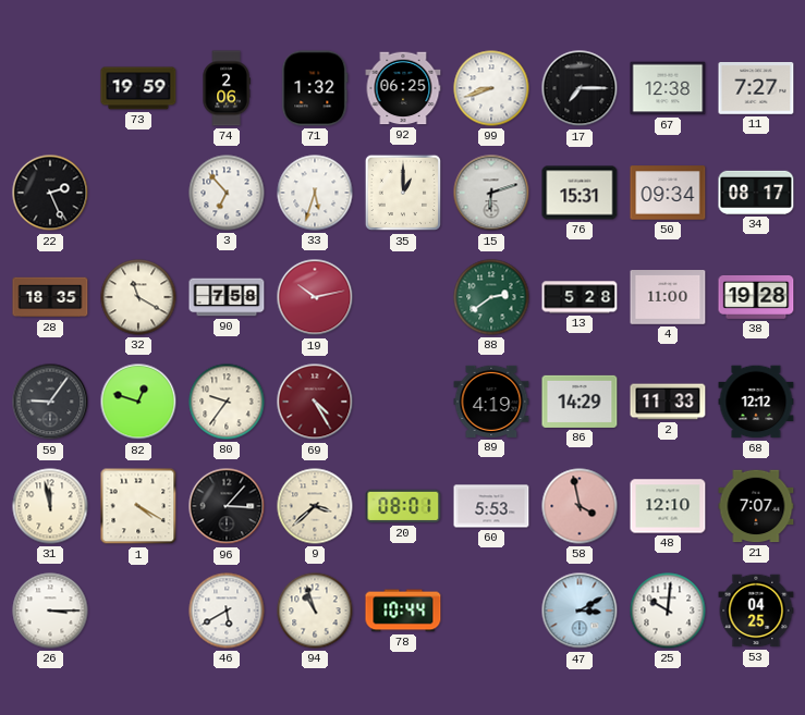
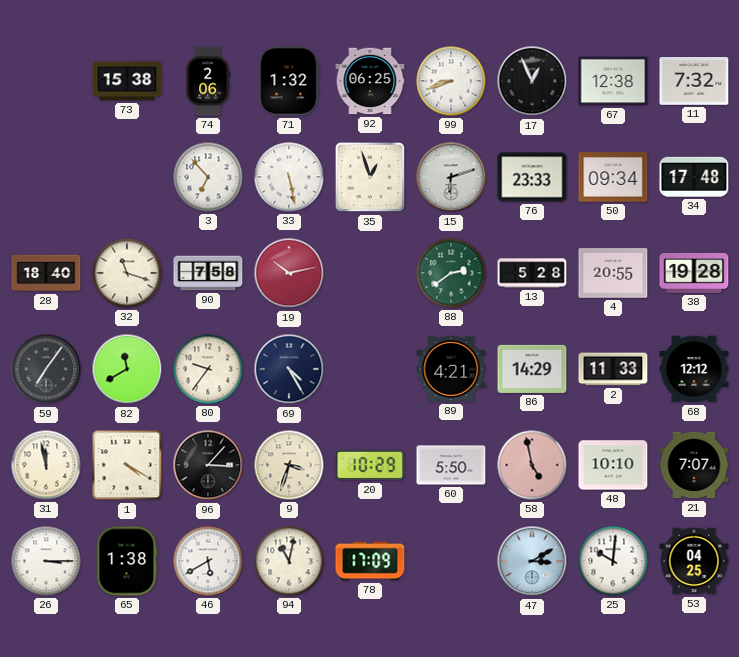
73: 19:59 -> 15:38 (127, 81)
17: 7:15 -> 12:56 (532, 81)
11: 7:27 -> 7:32 (694, 82)
22: 2:26 -> none (50, 193)
33: 5:33 -> 5:28 (289, 177)
35: 1:00 -> 12:57 (370, 177)
76: 15:31 -> 23:33 (532, 177)
34: 08:17 -> 17:48 (694, 177)
28: 18:35 -> 18:40 (46, 273)
32: 11:20 -> 11:18 (127, 273)
4: 11:00 -> 20:55 (613, 273)
59: 9:06 -> 7:06 (46, 369)
82: 12:48 -> 11:40 (127, 369)
69 dial: burgundy -> navy (289, 369)
89: 4:19 -> 4:21 (451, 369)
9: 3:38 -> 3:33 (289, 465)
20: 08:01 -> 10:29 (370, 465)
60: 5:53 -> 5:50 (451, 465)
58: 3:58 -> 4:58 (532, 465)
48: 12:10 -> 10:10 (613, 465)
65: none -> 1:38 (127, 561)
94: 10:57 -> 11:02 (289, 561)
78: 10:44 -> 17:09 (370, 561)
